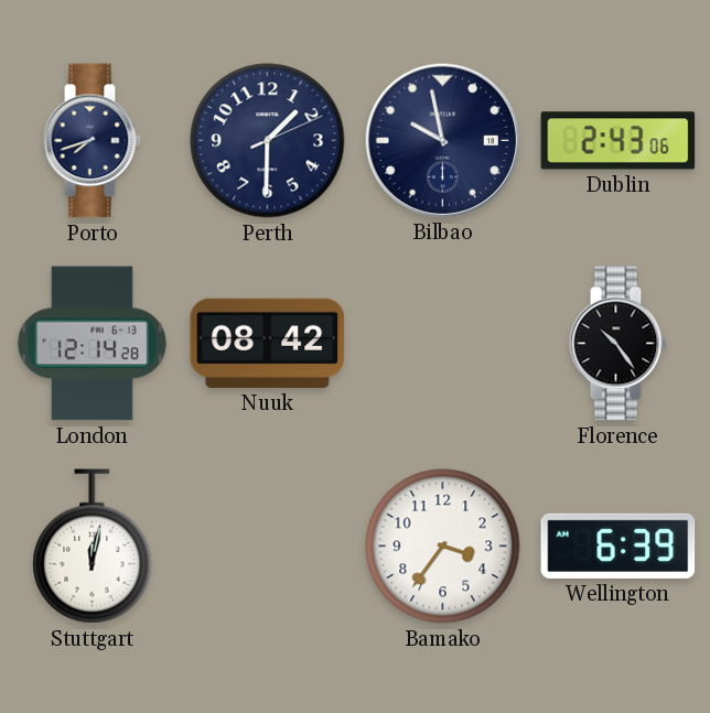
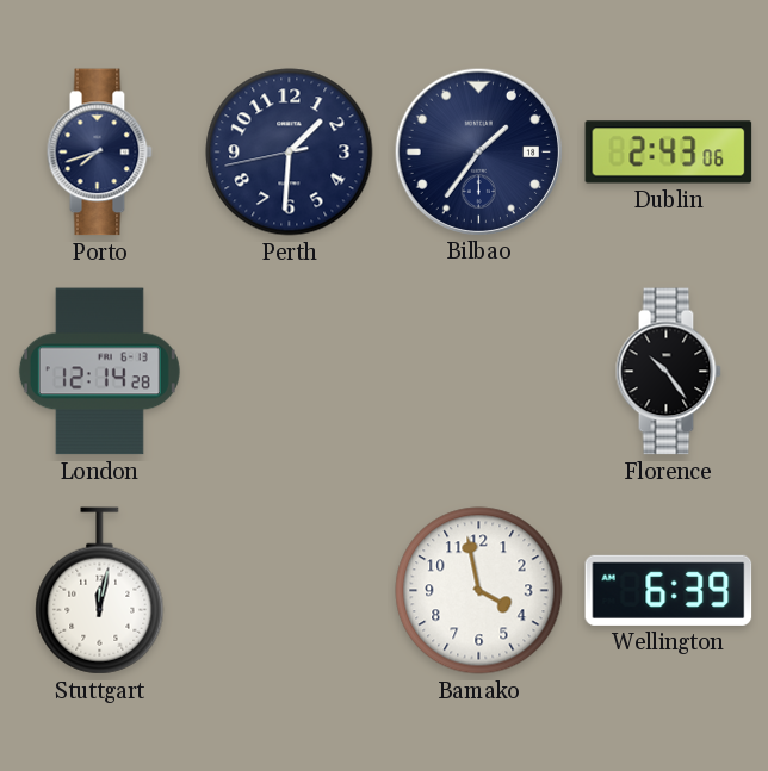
Perth: 1:30:11 -> 1:30:43 (290, 153)
Bilbao: 9:58 -> 1:36 (478, 151)
Nuuk: 08:42 -> none (268, 343)
Bamako: 3:36 -> 3:58 (479, 591)
